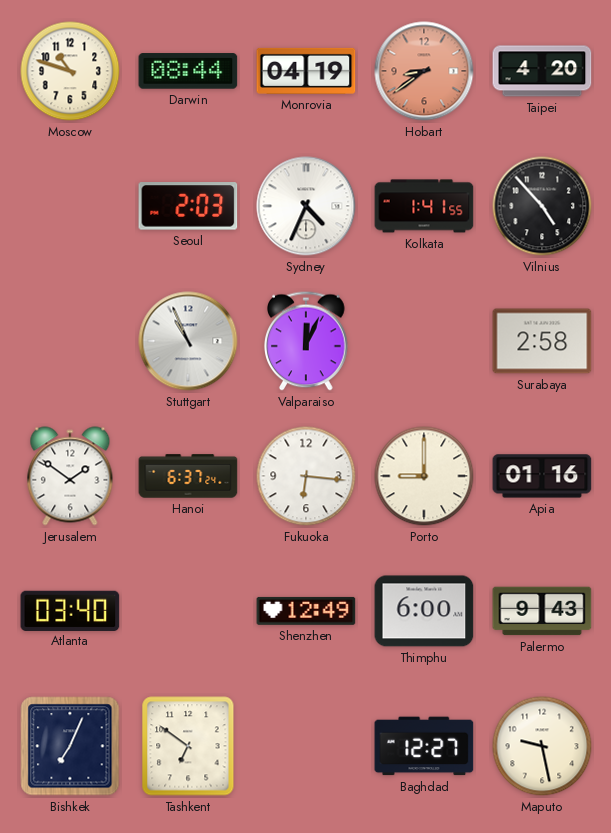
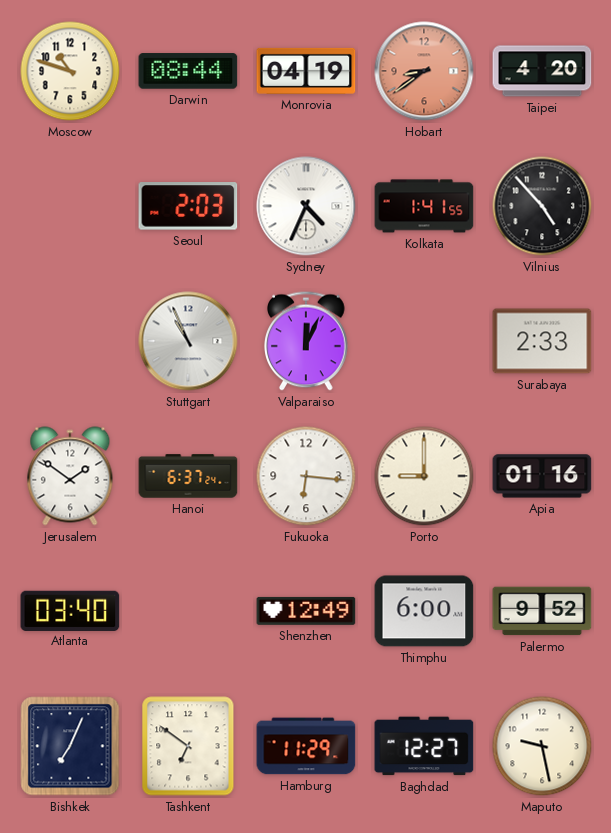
Surabaya: 2:58 -> 2:33 (542, 341)
Palermo: 9:43 -> 9:52 (542, 611)
Hamburg: none -> 11:29 (306, 746)
